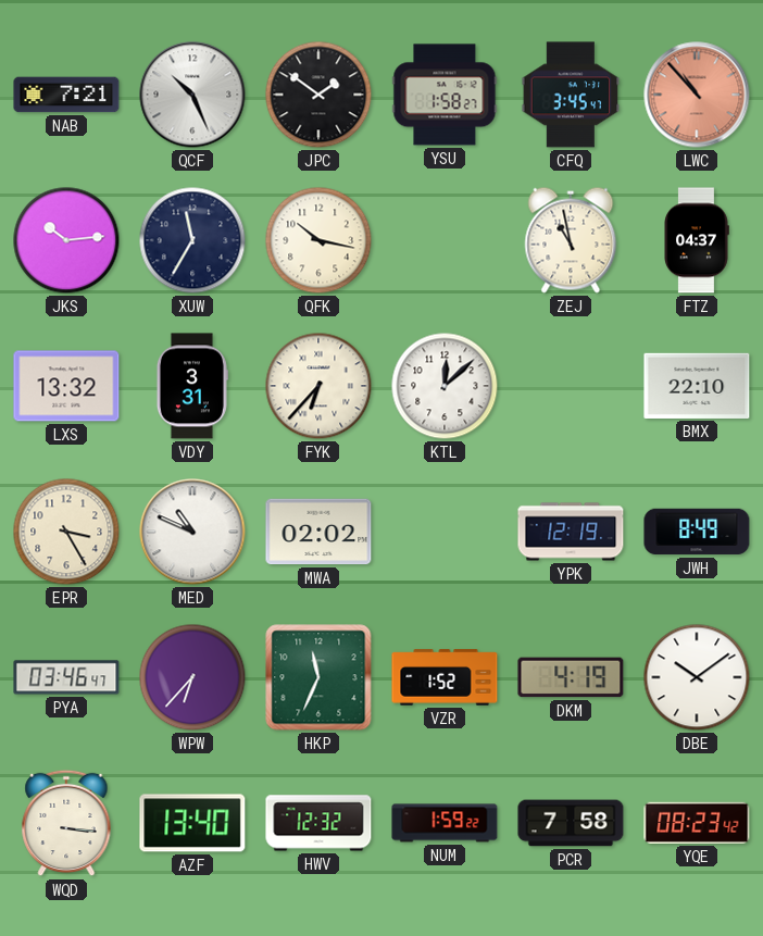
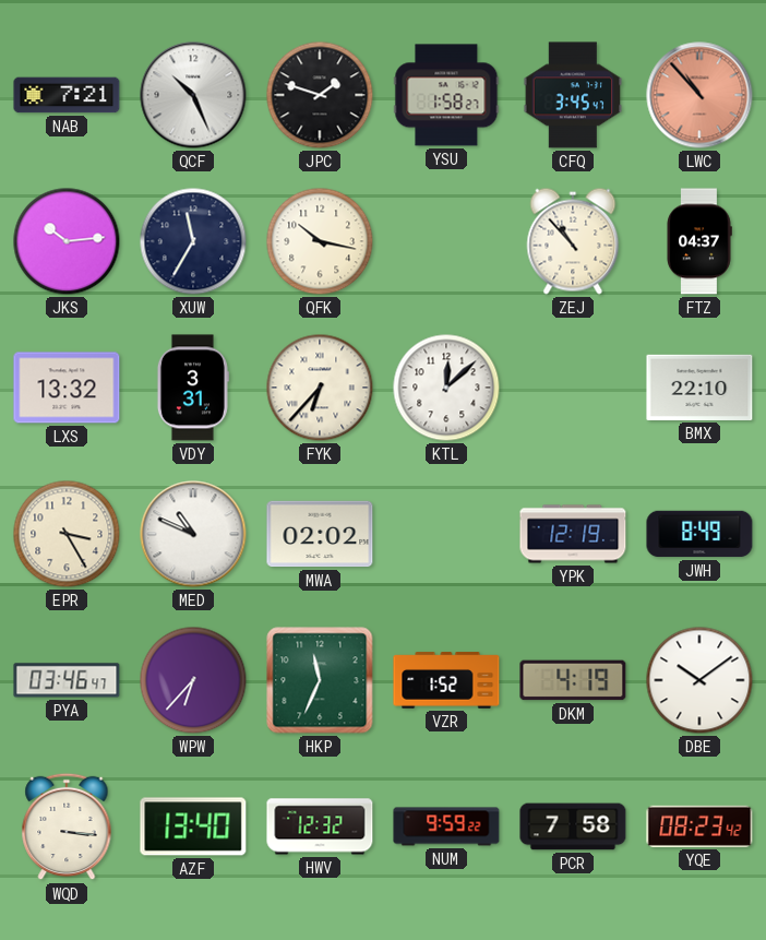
JPC: 1:51 -> 1:48 (320, 95)
ZEJ: 10:58 -> 10:53 (573, 241)
NUM: 1:59 -> 9:59 (446, 826)
